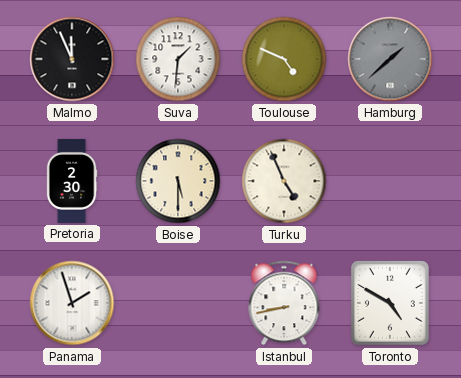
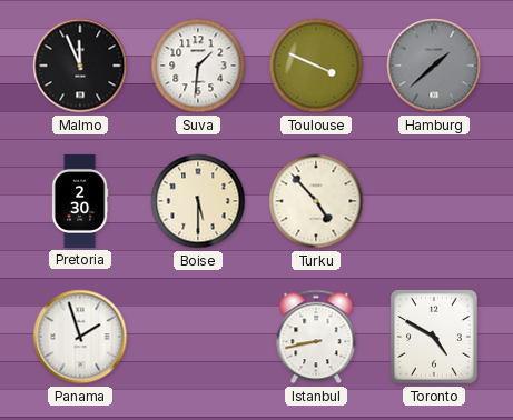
Toulouse: 4:49 -> 3:49 (316, 66)
Turku: 4:56 -> 4:53 (316, 201)
